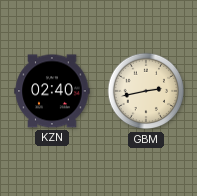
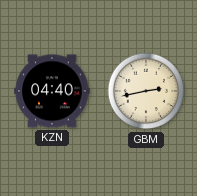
KZN: 02:40 -> 04:40 (52, 91)
